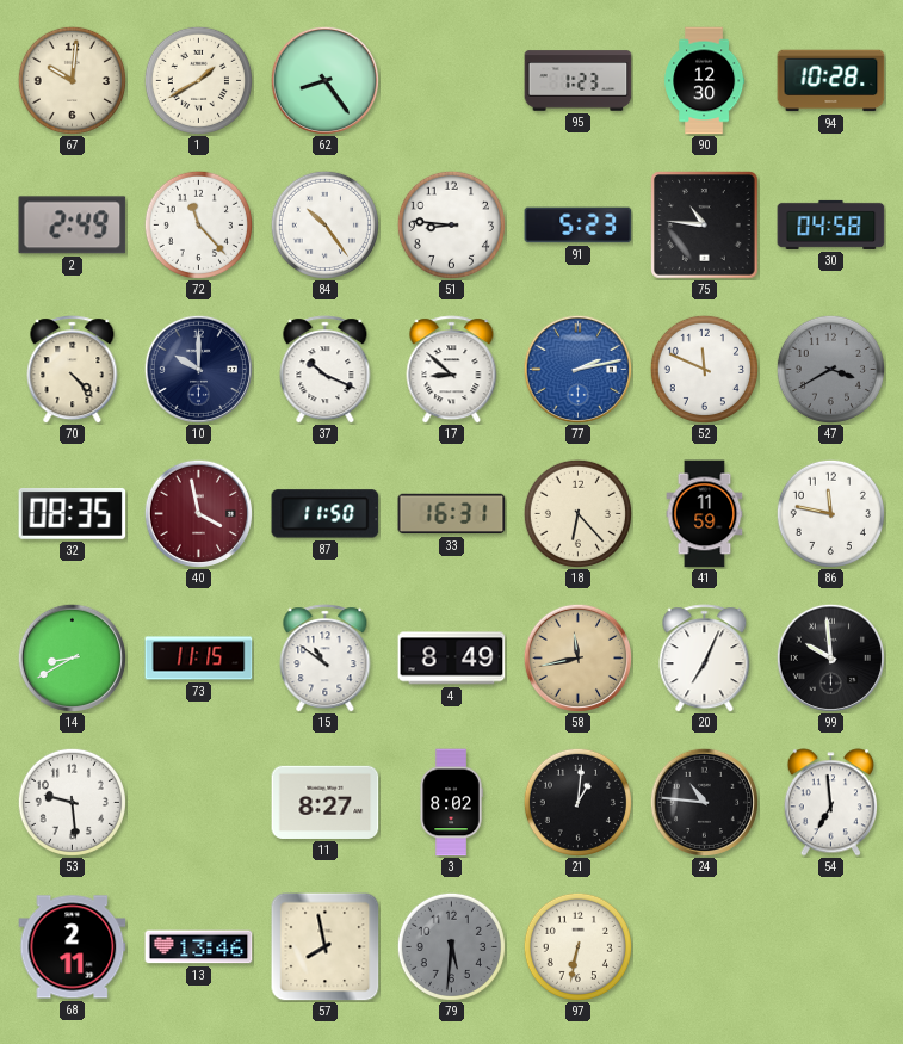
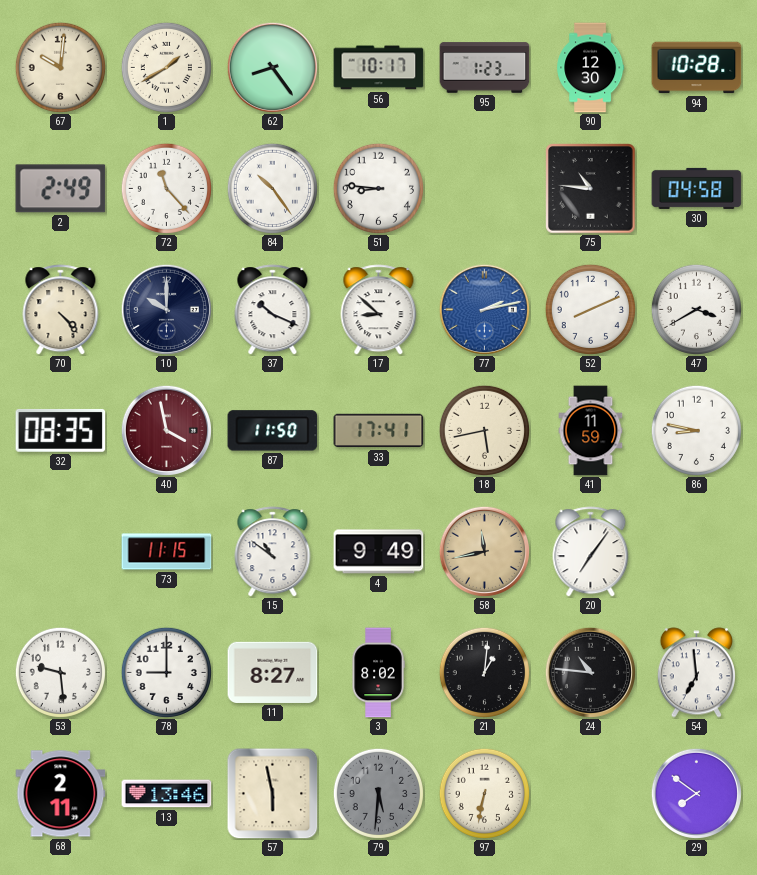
56: none -> 10:17 (379, 68)
91: 5:23 -> none (579, 226)
52: 11:49 -> 8:11 (590, 309)
47 dial: grey -> white (696, 309)
33: 16:31 -> 17:41 (379, 431)
18: 6:23 -> 5:43 (484, 430)
86: 11:47 -> 8:47 (696, 430)
14: 8:40 -> none (72, 657)
4: 8:49 -> 9:49 (379, 552)
20: 7:04 -> 7:06 (591, 552)
99: 9:59 -> none (830, 657)
78: none -> 9:00 (166, 672)
57: 7:58 -> 5:58 (273, 794)
29: none -> 7:51 (696, 793)
